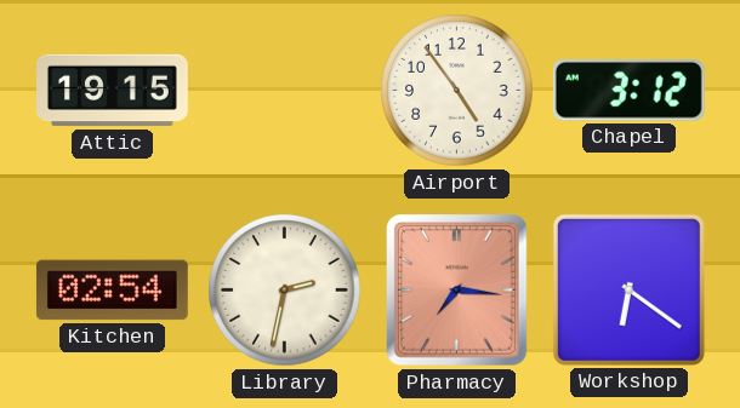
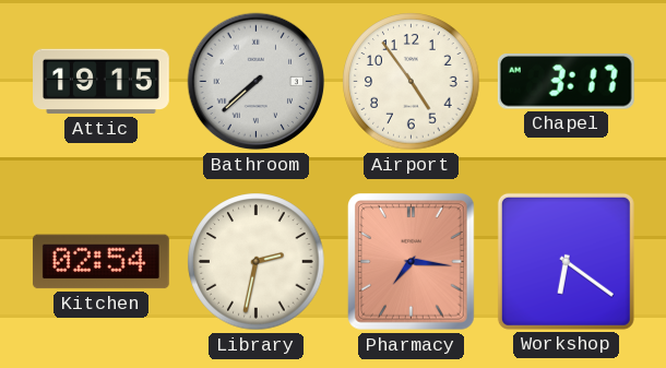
Bathroom: none -> 7:38 (257, 82)
Chapel: 3:12 -> 3:17 (566, 82)
